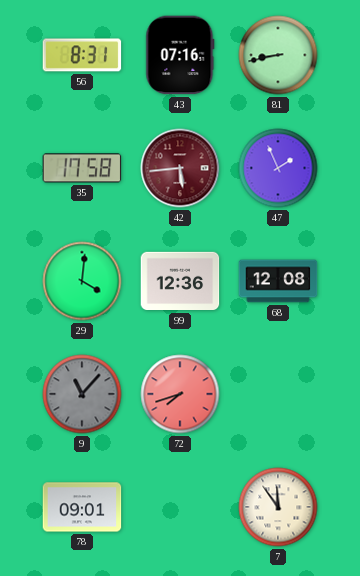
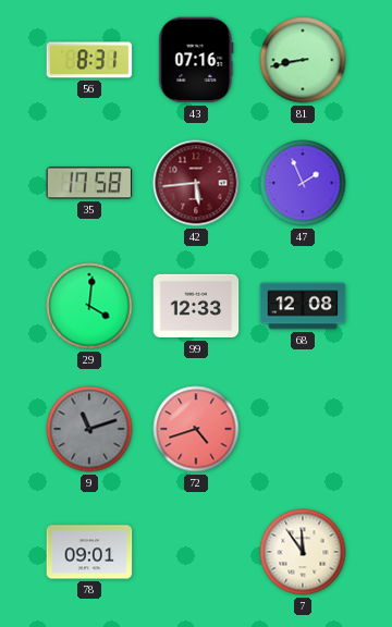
99: 12:36 -> 12:33 (196, 306)
9: 11:07 -> 11:12 (89, 429)
72: 7:42 -> 4:42 (196, 429)
